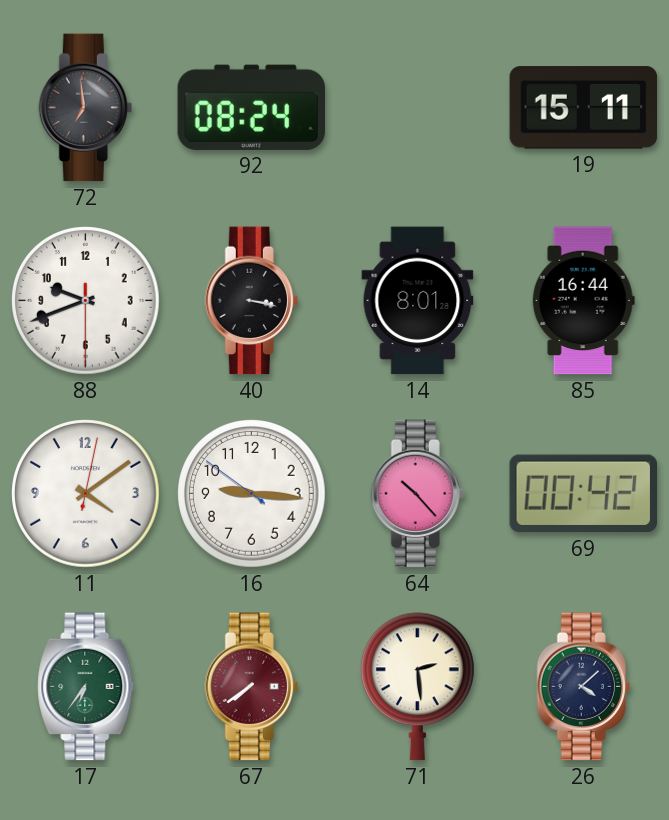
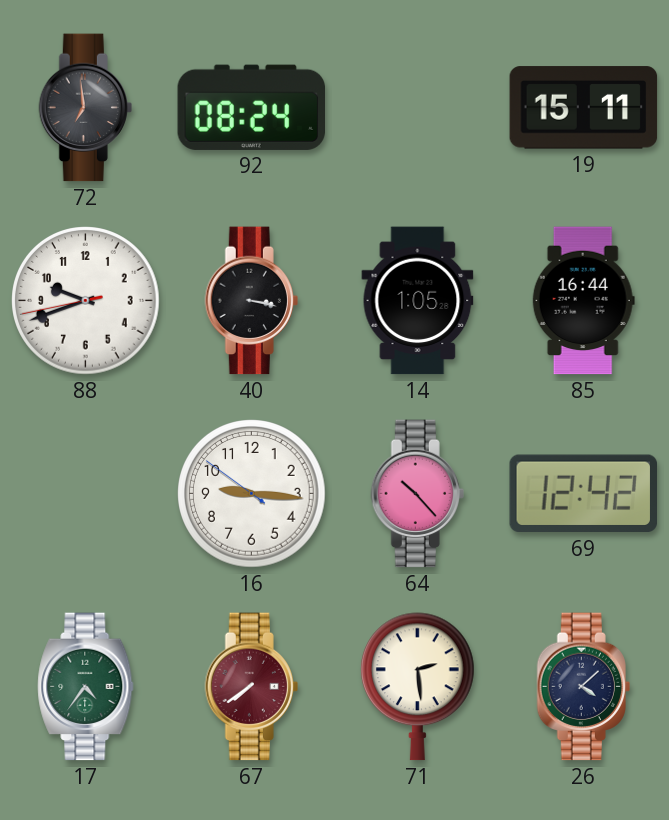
88: 9:41:30 -> 9:41:43 (86, 301)
14: 8:01 -> 1:05 (418, 301)
11: 4:09 -> none (86, 494)
69: 00:42 -> 12:42 (583, 494)
17: 6:36 -> 4:36 (86, 687)
